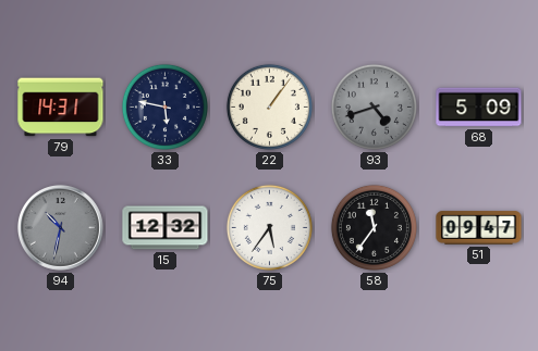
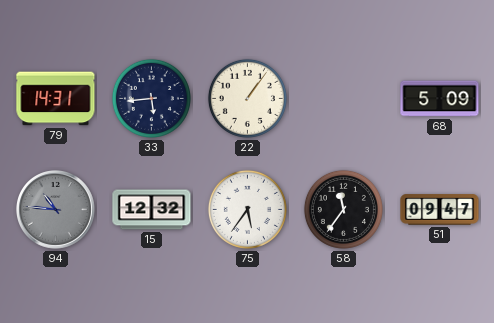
33: 5:47 -> 5:44 (151, 98)
93: 4:42 -> none (374, 106)
94: 10:32 -> 10:46 (56, 210)
